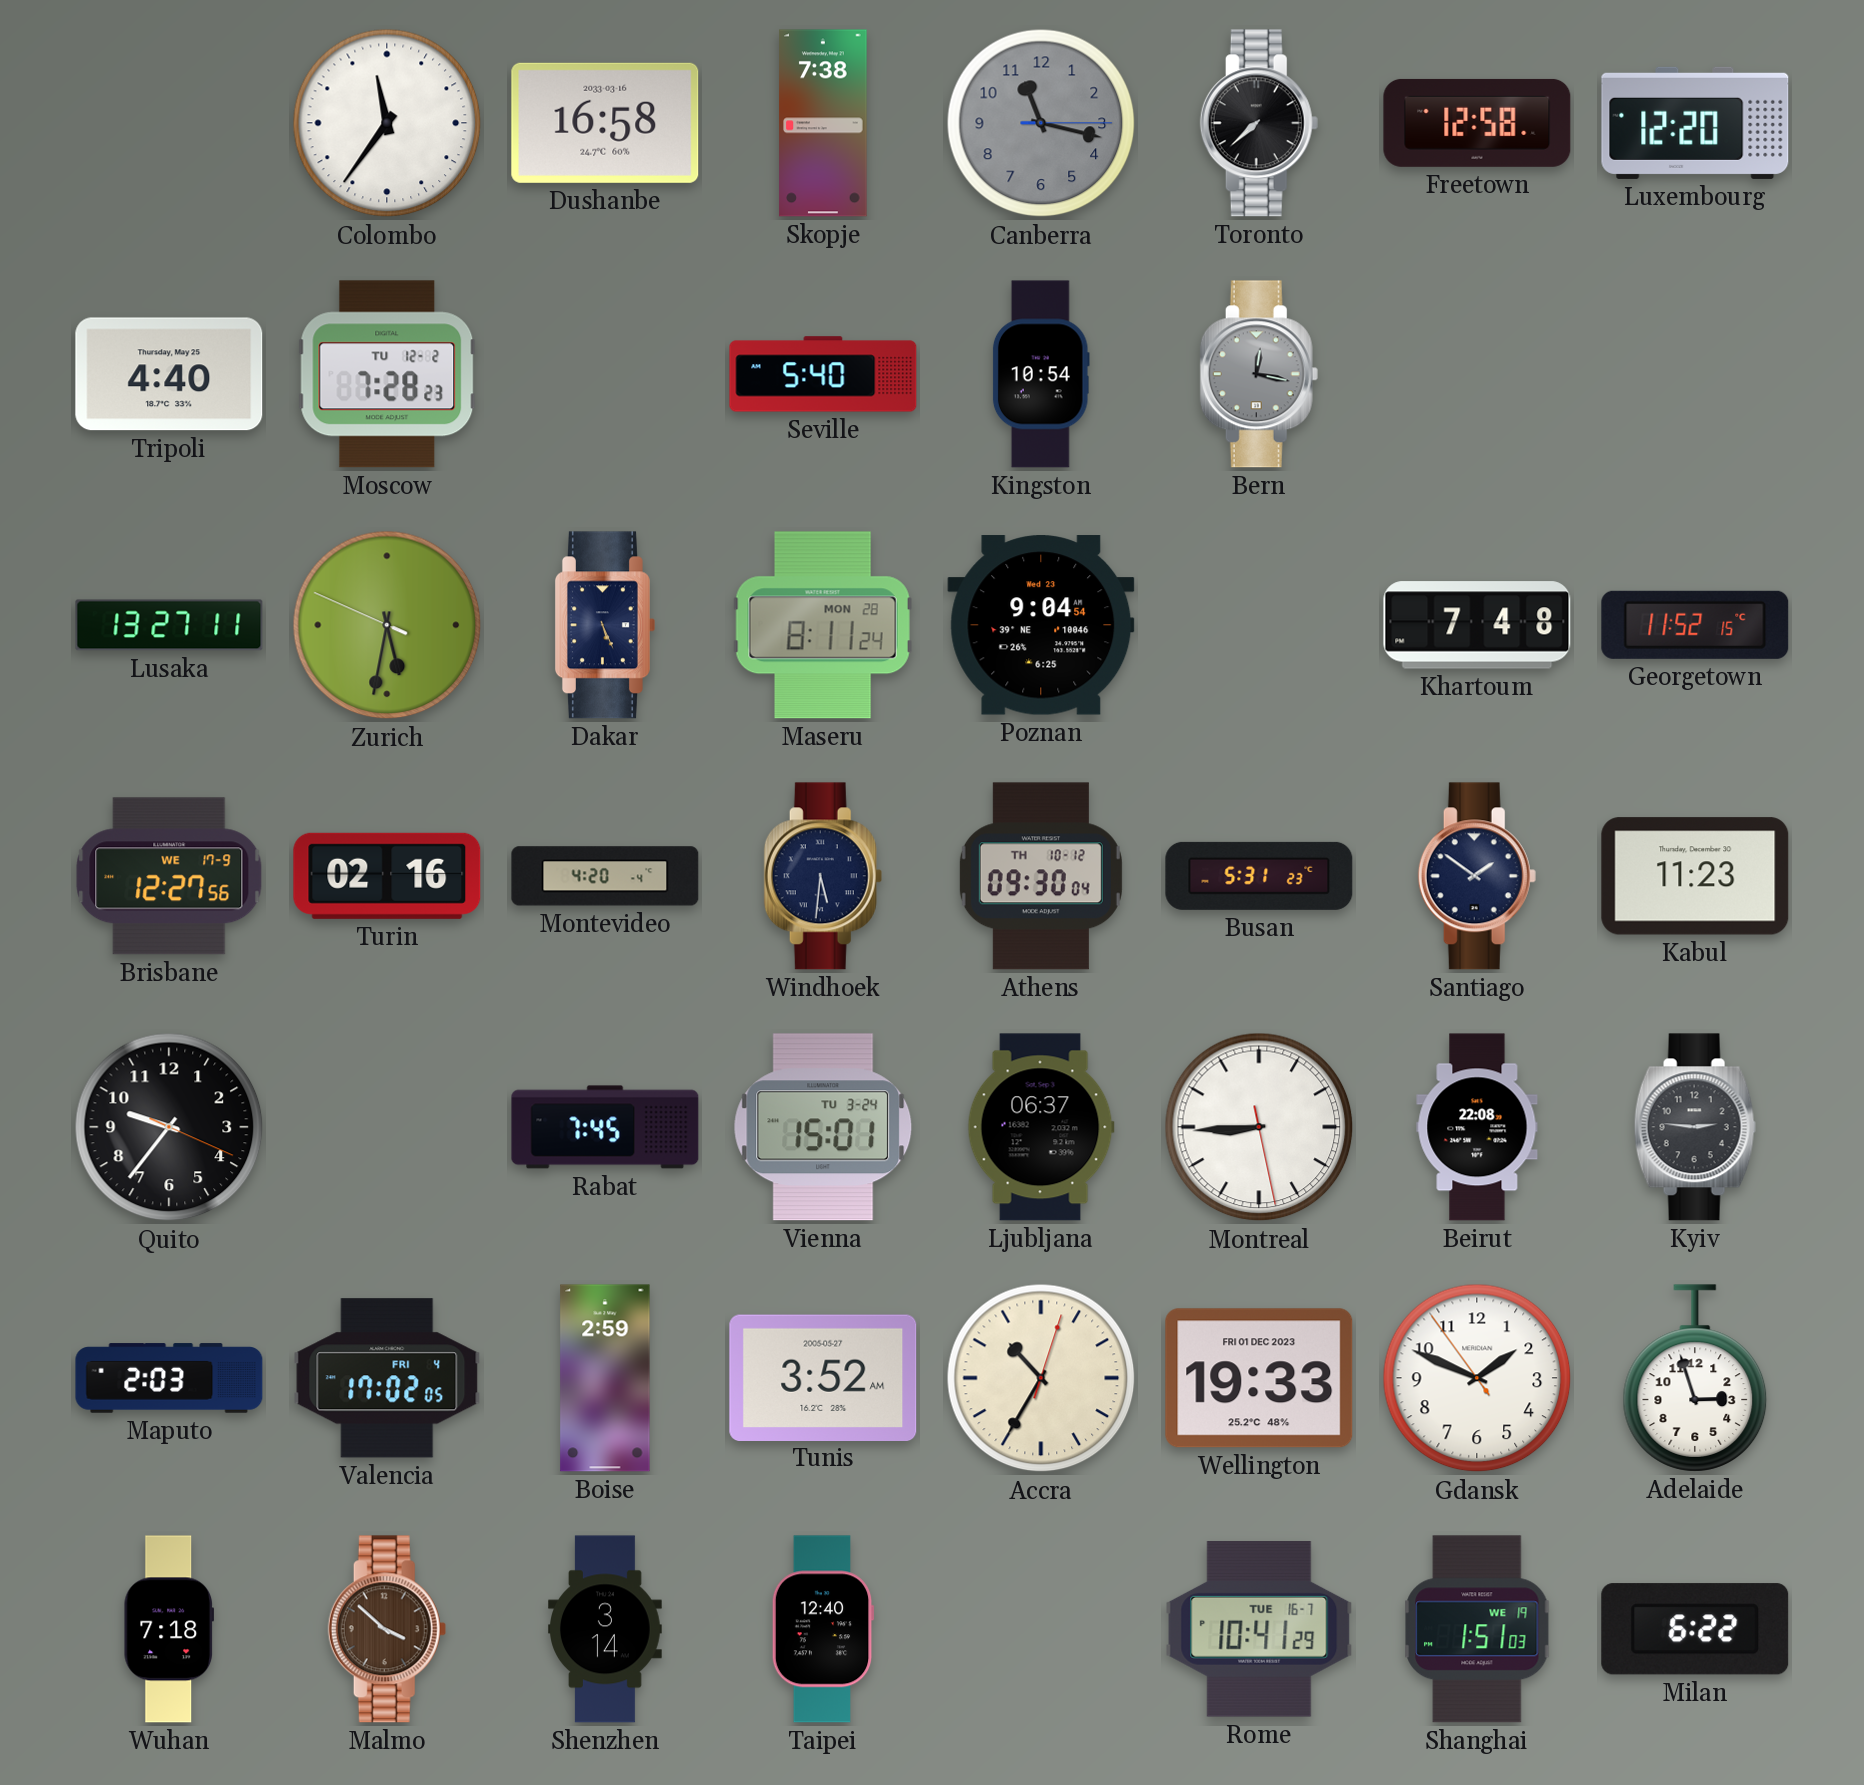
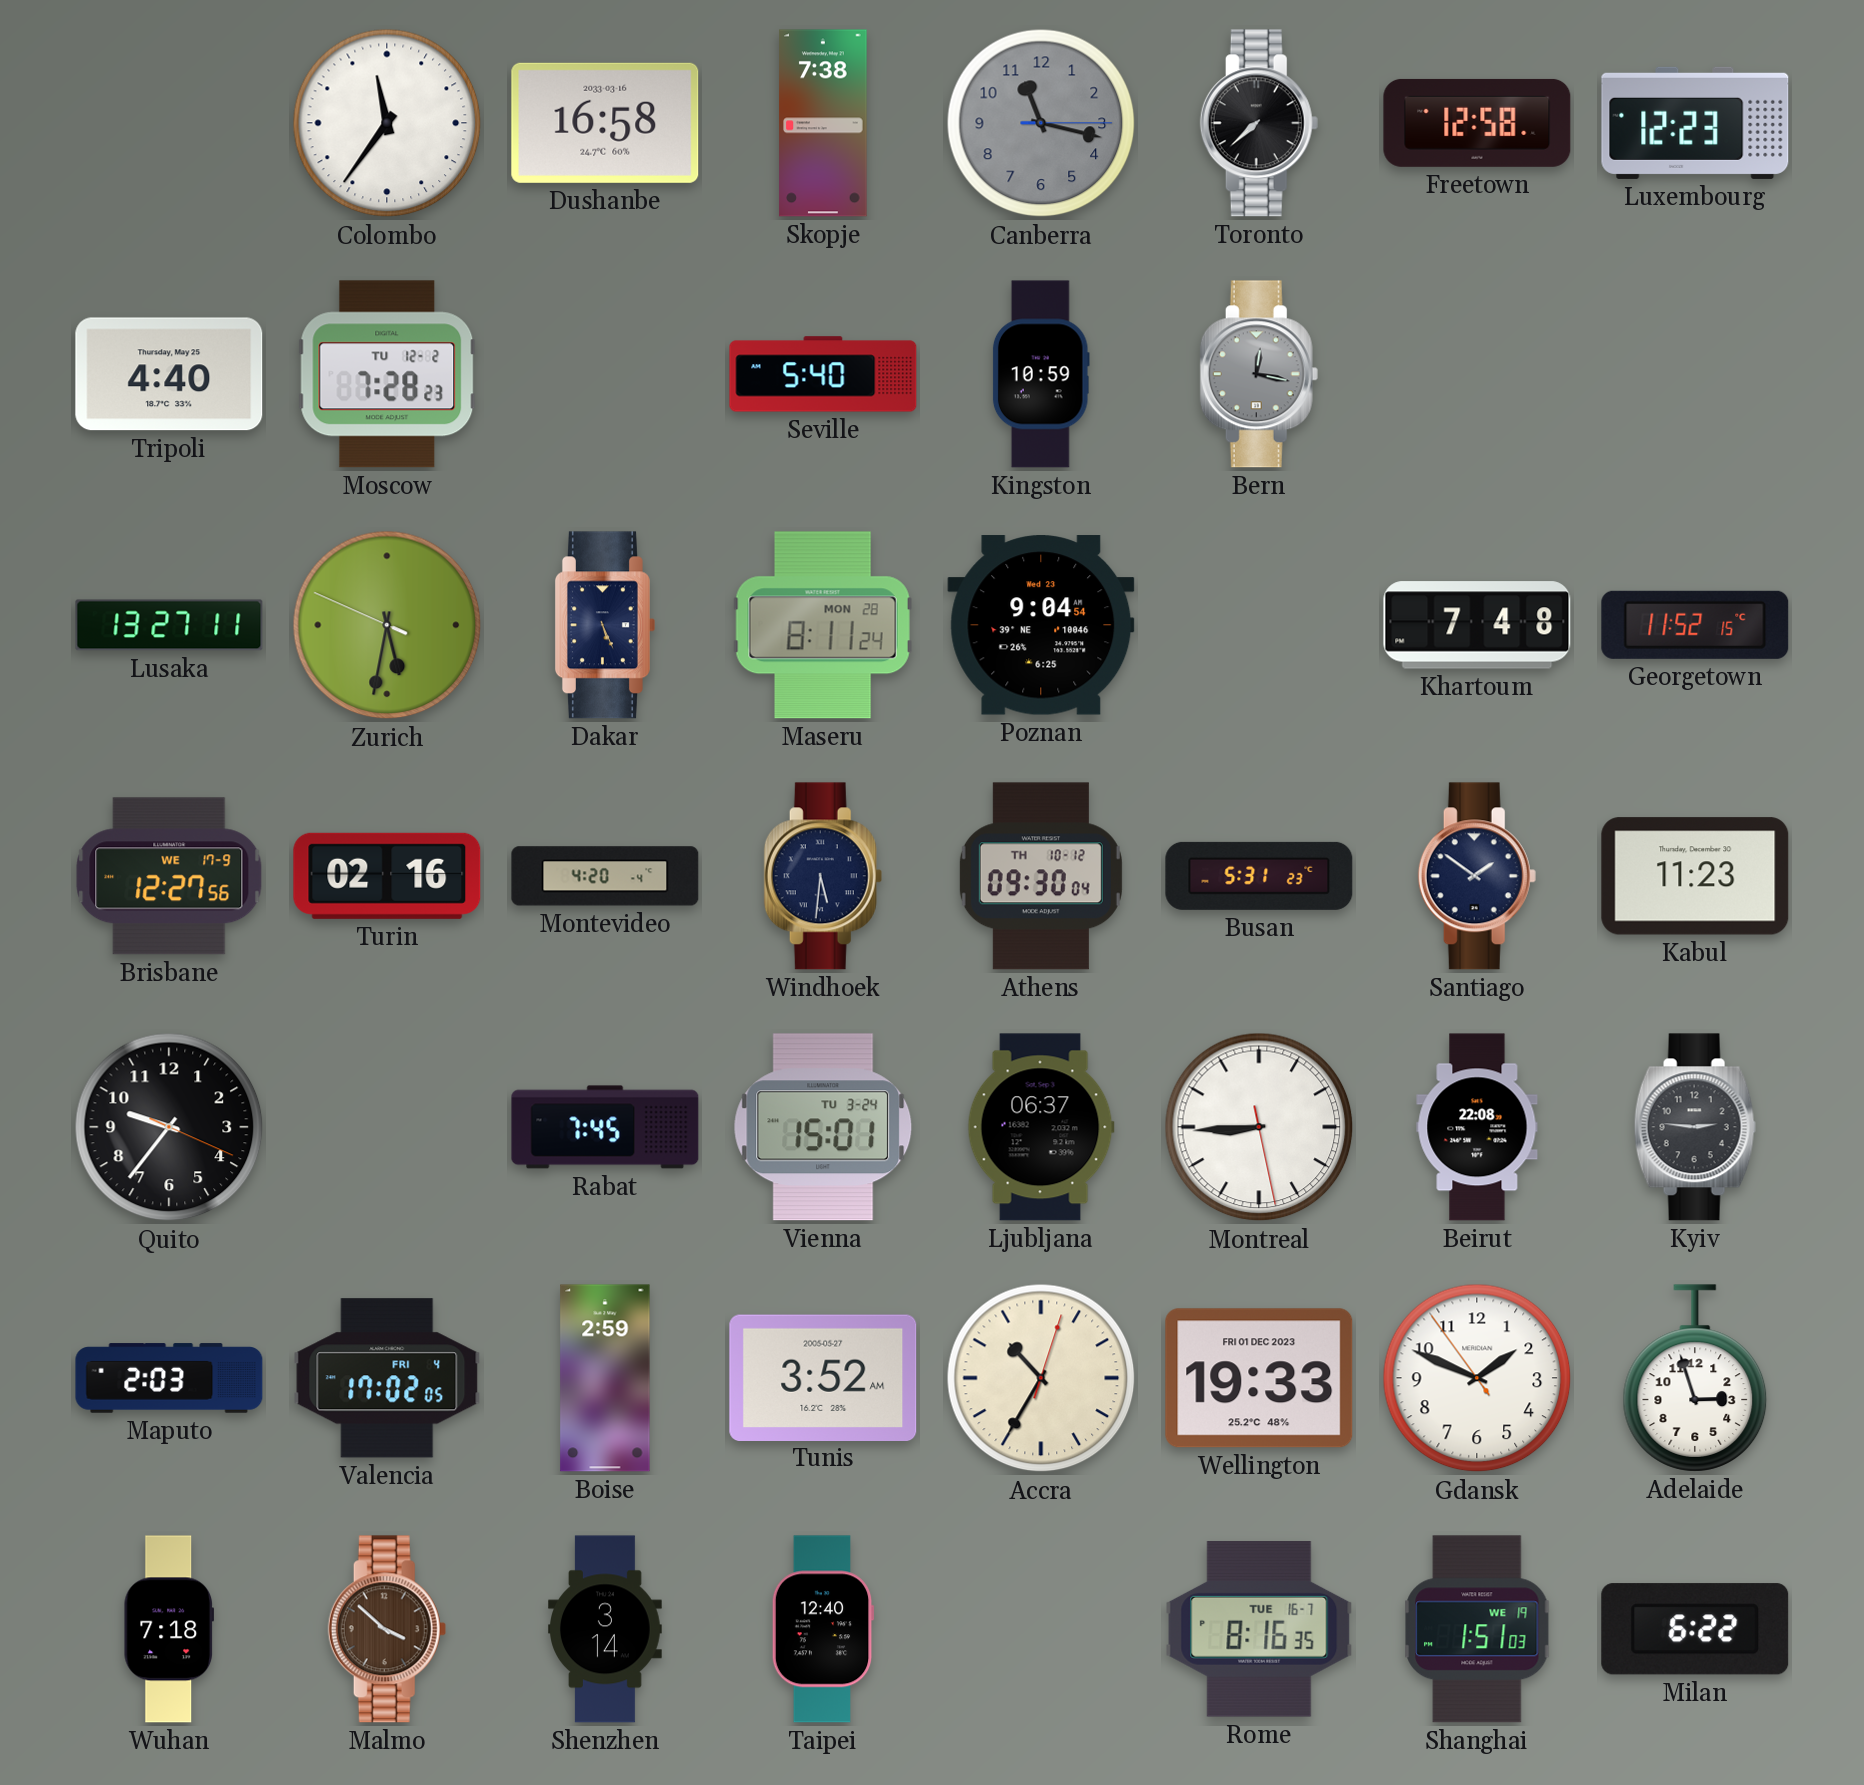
Luxembourg: 12:20 -> 12:23 (1695, 123)
Kingston: 10:54 -> 10:59 (1041, 374)
Rome: 10:41 -> 8:16 (1259, 1629)
